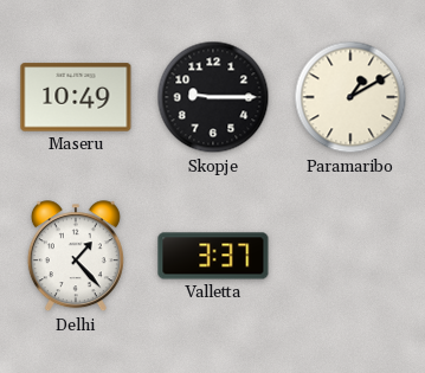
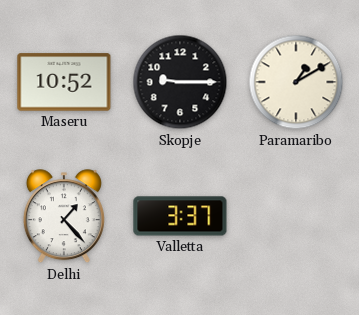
Maseru: 10:49 -> 10:52 (64, 82)
